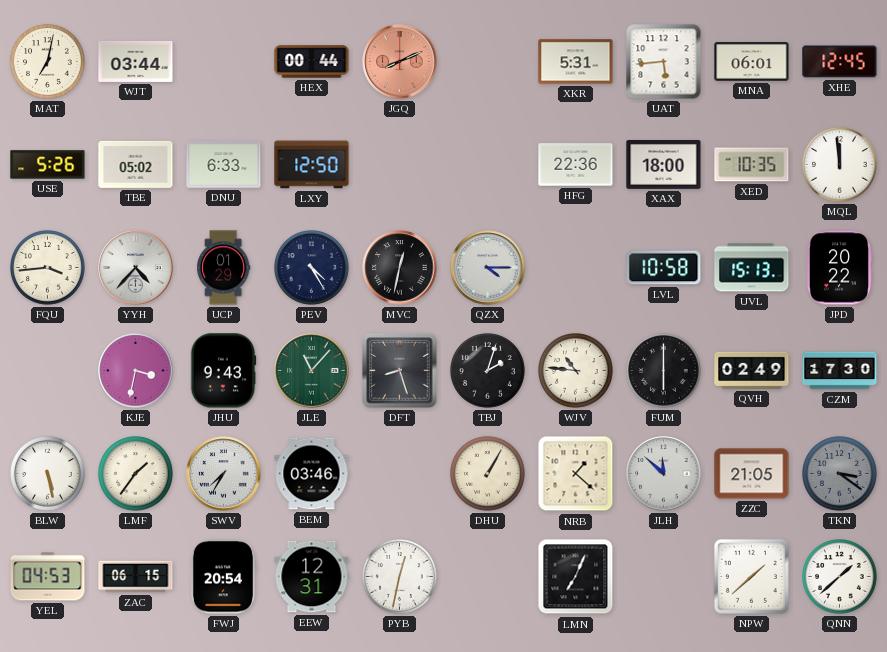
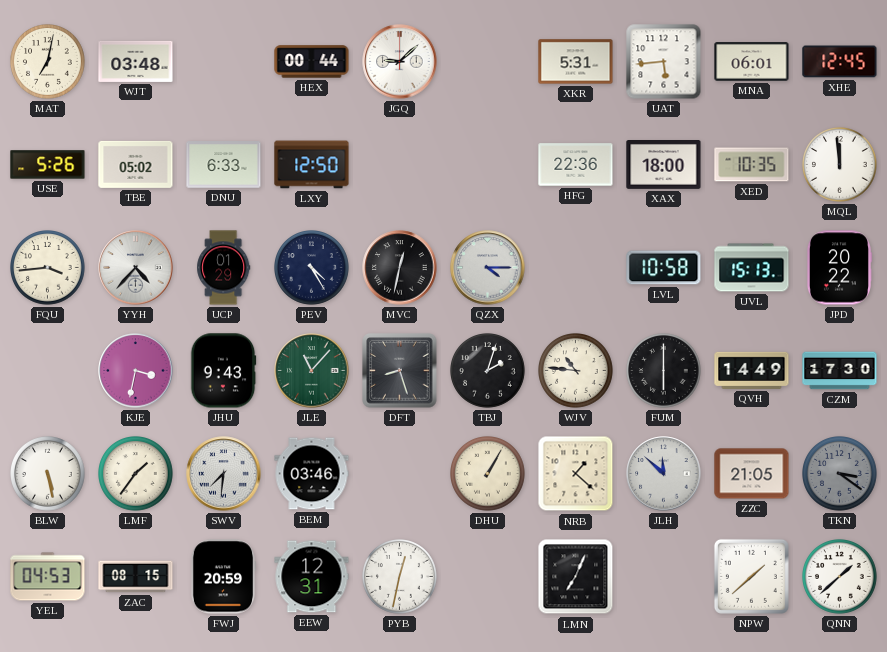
WJT: 03:44 -> 03:48 (136, 61)
JGQ: 8:11 -> 9:08 (400, 62)
JGQ dial: salmon -> white (400, 62)
QVH: 02:49 -> 14:49 (752, 370)
SWV: 7:35 -> 7:31 (224, 474)
ZAC: 06:15 -> 08:15 (136, 577)
FWJ: 20:54 -> 20:59 (223, 577)
